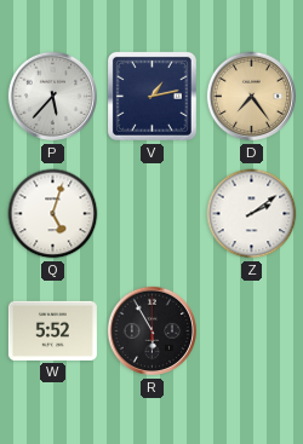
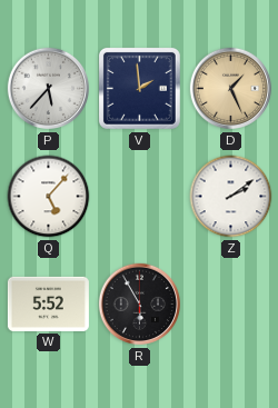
V: 1:13 -> 1:59 (139, 88)
D: 7:24 -> 1:26 (231, 89)
Q: 5:03 -> 5:07 (49, 197)
